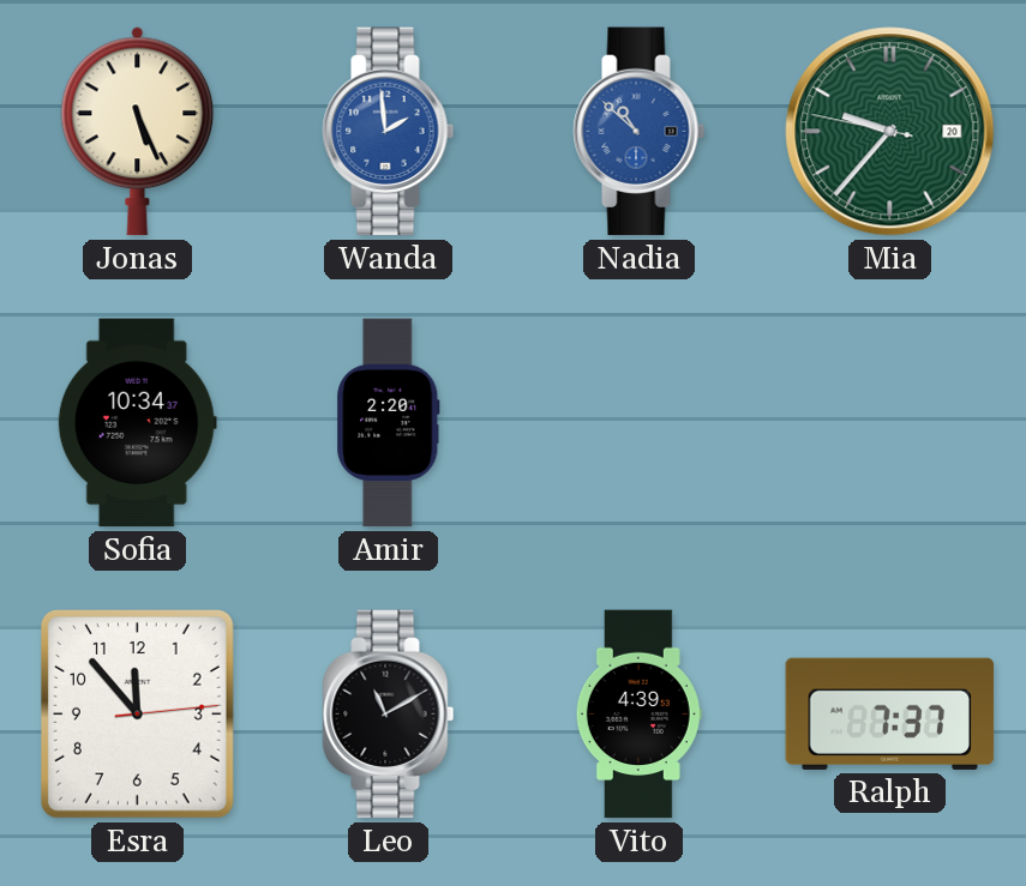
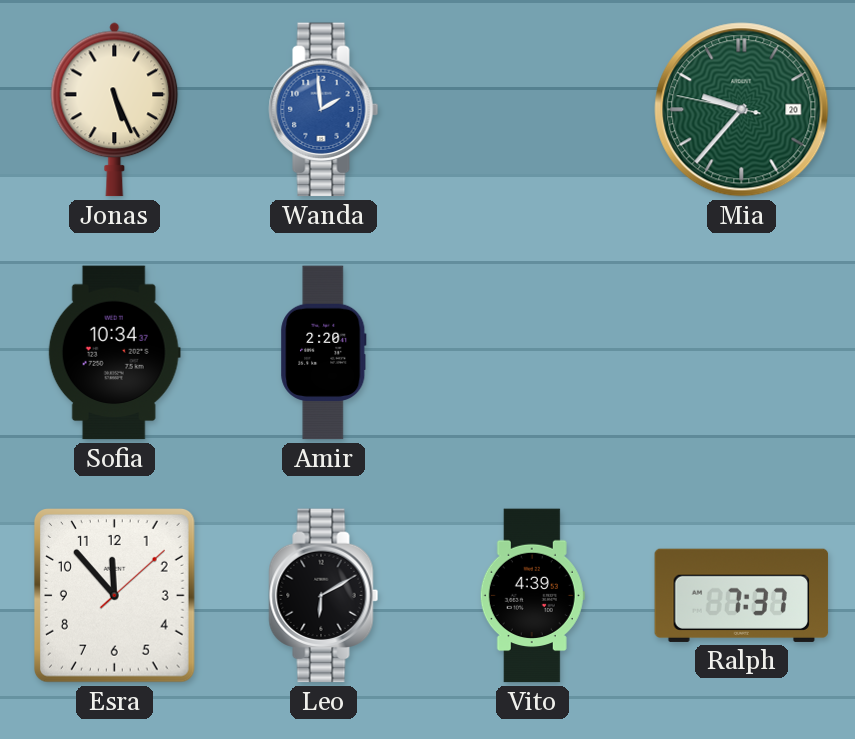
Nadia: 10:52 -> none (640, 132)
Esra: 11:53:14 -> 11:53:08 (114, 596)
Leo: 11:10 -> 6:10 (324, 596)
